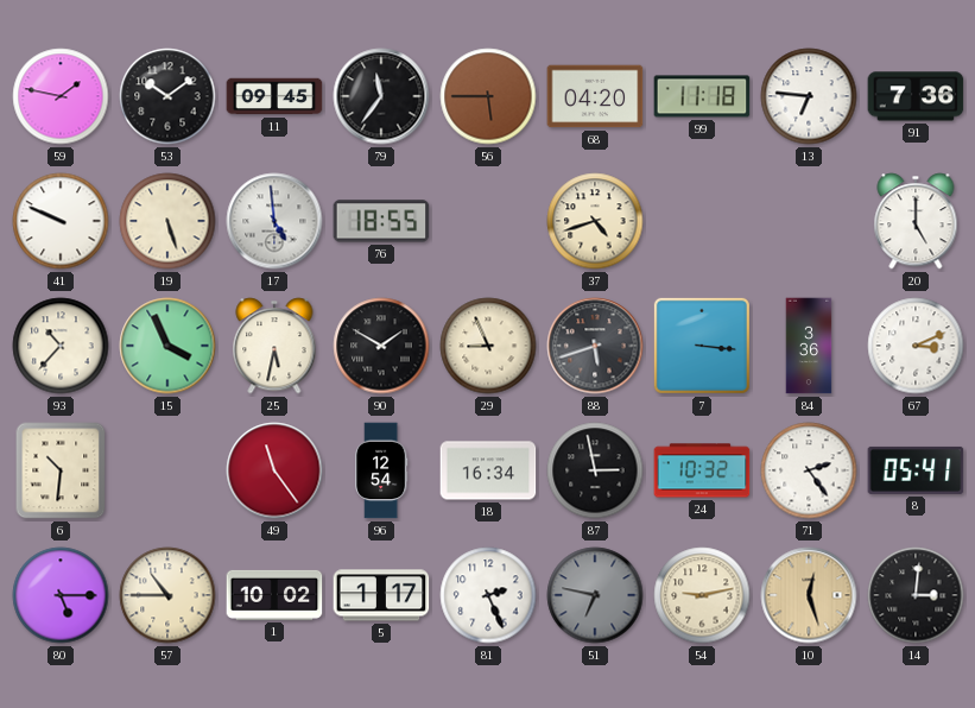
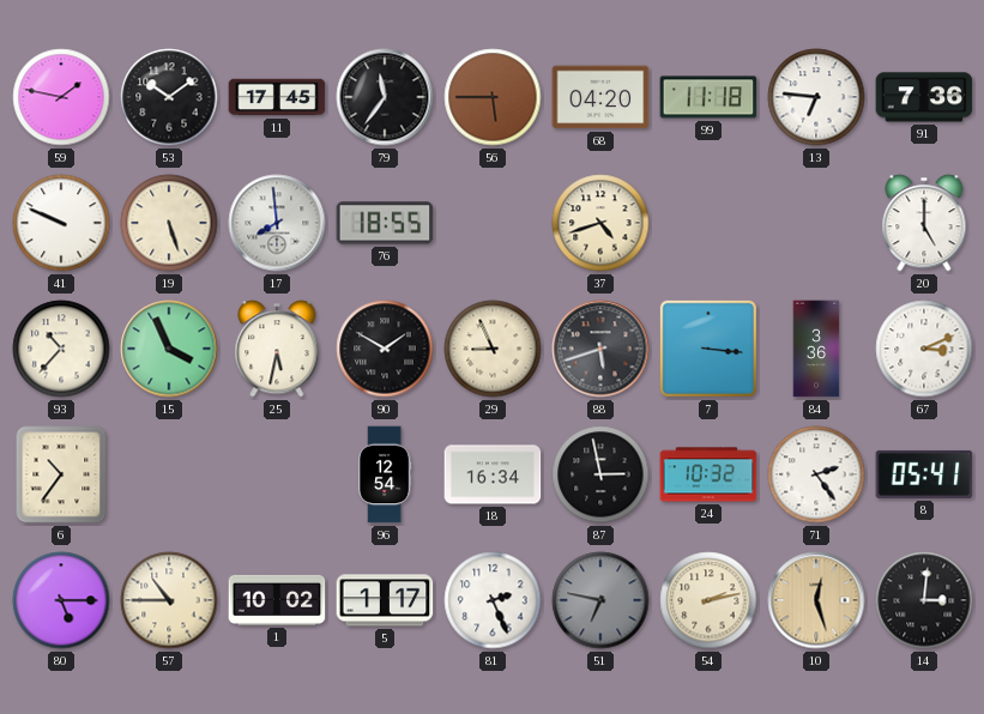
11: 09:45 -> 17:45 (277, 97)
17: 4:59 -> 7:59 (277, 223)
6: 10:31 -> 10:36 (61, 474)
49: 11:24 -> none (274, 470)
54: 9:13 -> 2:13 (708, 600)
